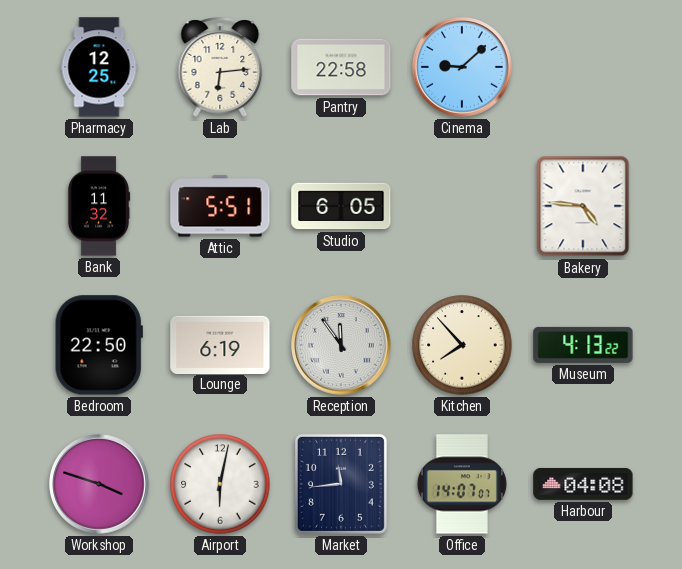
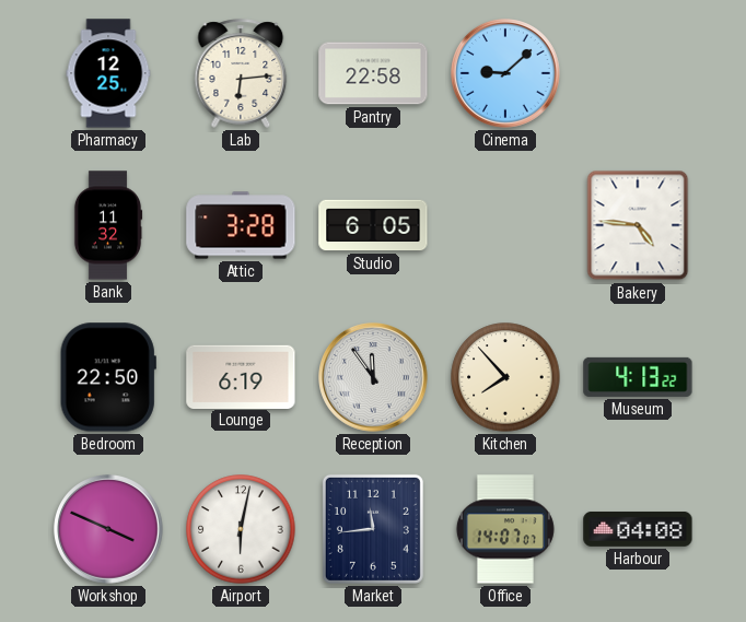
Attic: 5:51 -> 3:28 (241, 225)
Workshop: 3:48 -> 3:49 (109, 530)
